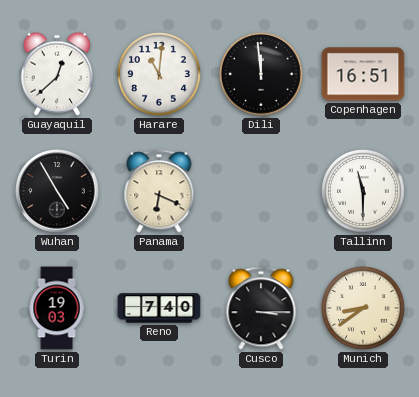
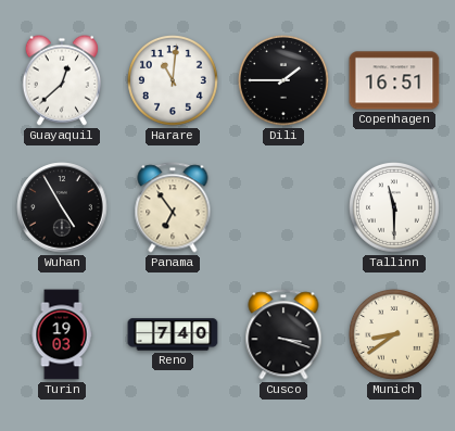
Dili: 11:59 -> 1:45 (285, 81)
Panama: 6:19 -> 6:54 (173, 207)
Cusco: 3:15 -> 3:18 (283, 334)
